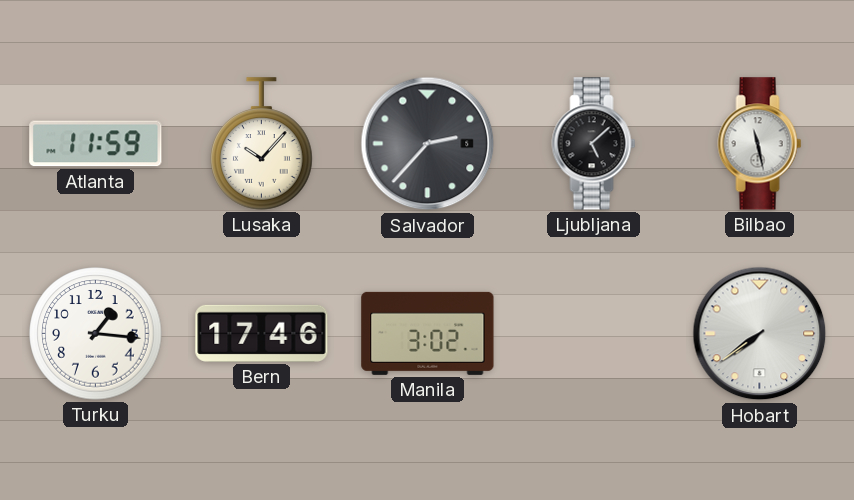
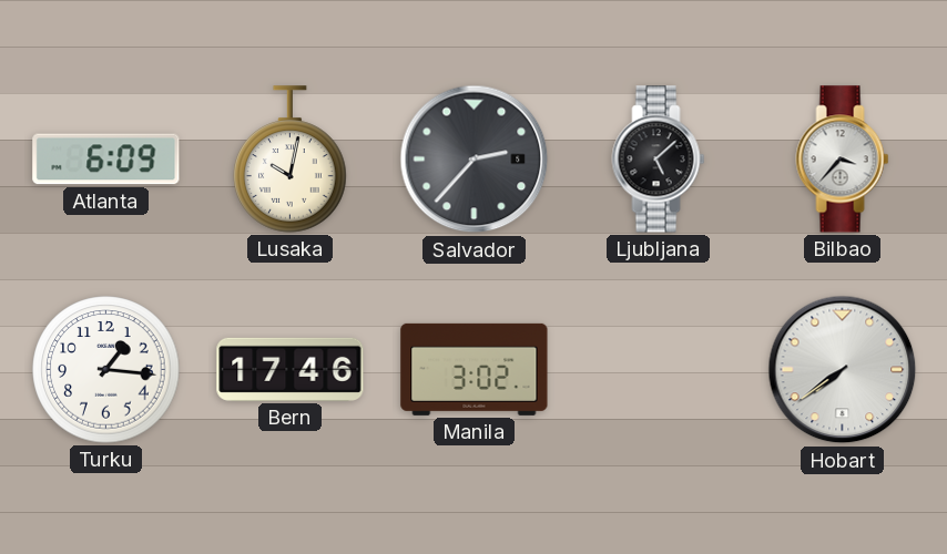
Atlanta: 11:59 -> 6:09 (106, 160)
Lusaka: 10:07 -> 10:02 (291, 160)
Bilbao: 11:28 -> 3:37 (843, 160)
